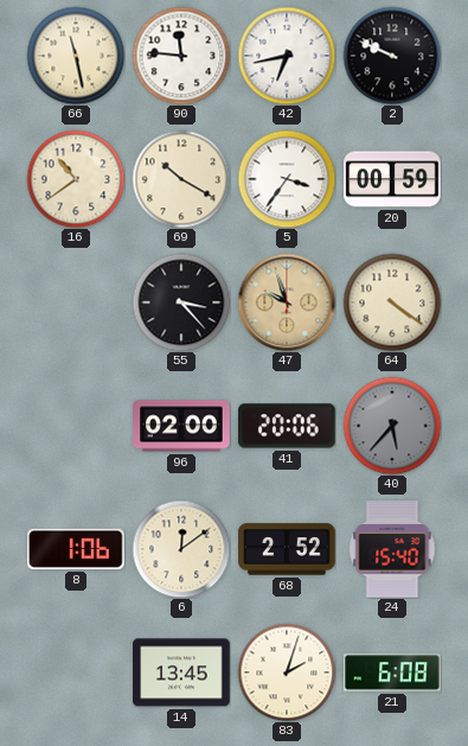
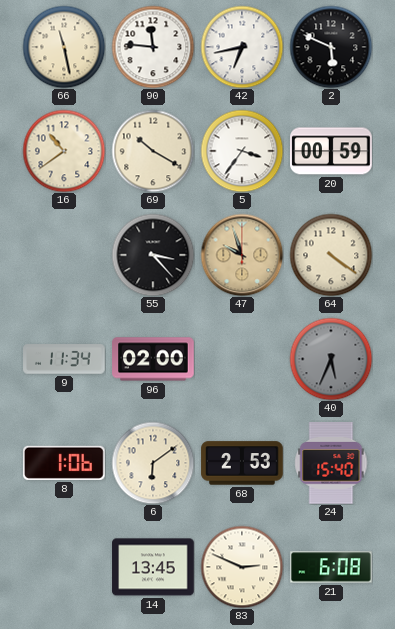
2: 9:49 -> 5:49 (331, 47)
9: none -> 11:34 (64, 359)
41: 20:06 -> none (287, 426)
40: 5:37 -> 5:34 (331, 359)
6: 12:09 -> 6:09 (153, 463)
68: 2:52 -> 2:53 (242, 463)
83: 2:03 -> 2:49 (242, 567)
